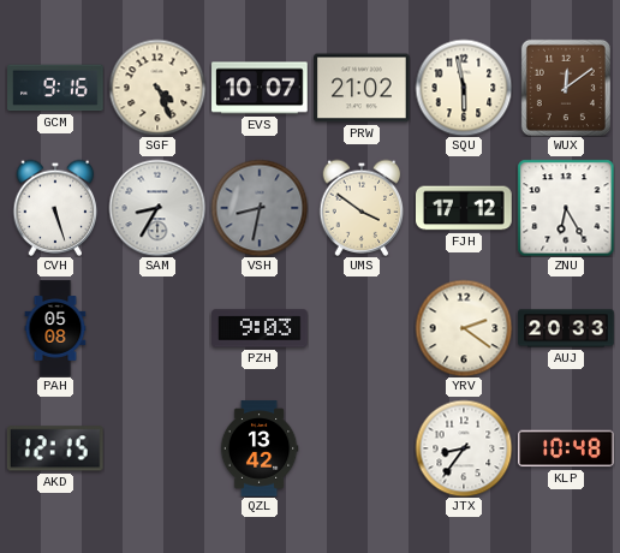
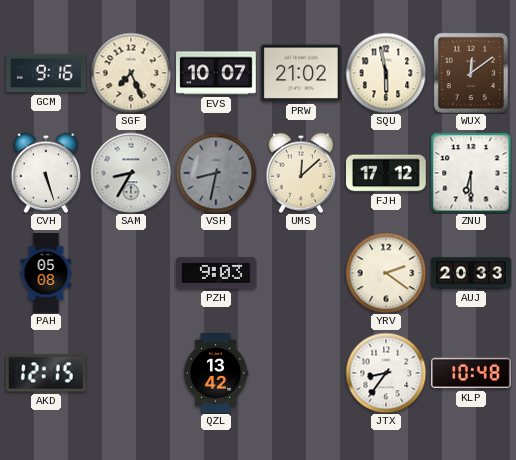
SGF: 4:26 -> 7:26 (131, 73)
UMS: 3:51 -> 12:08 (301, 173)
ZNU: 6:25 -> 6:30 (471, 173)
